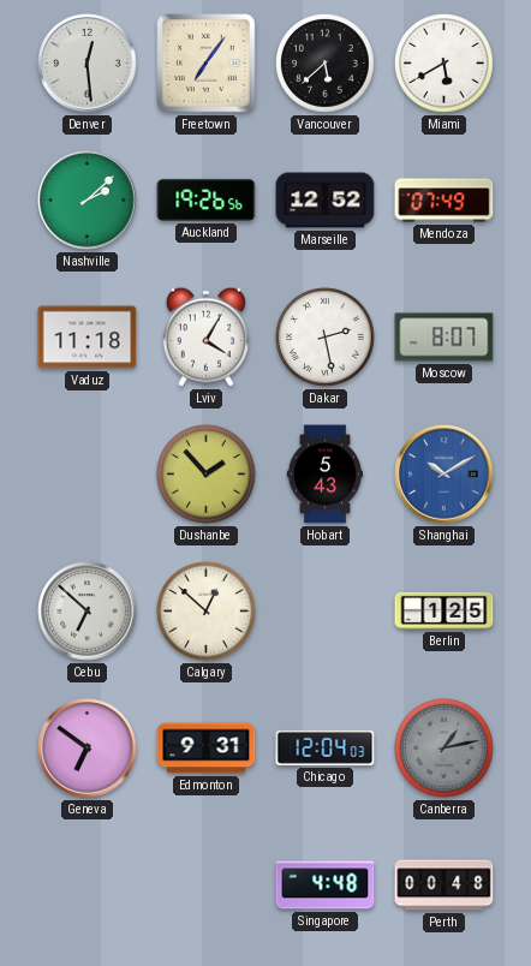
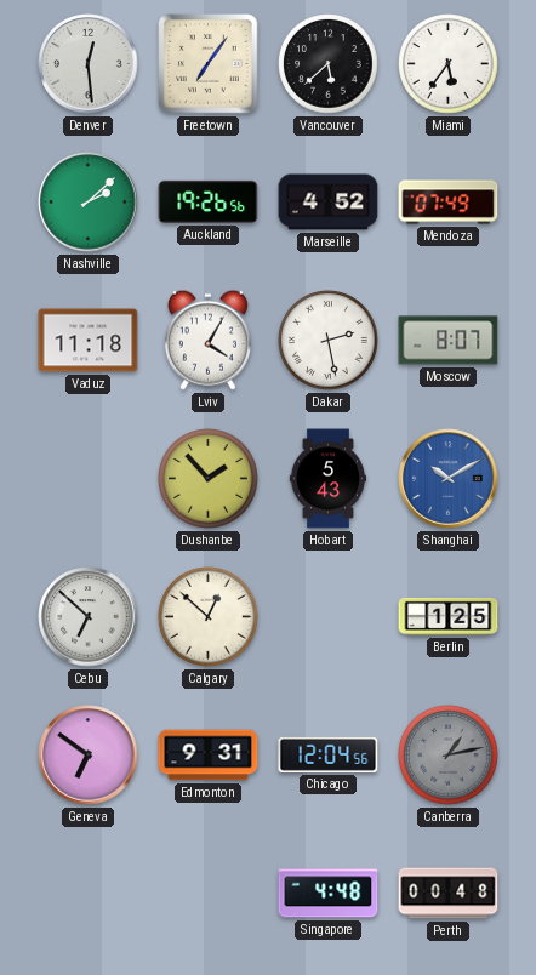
Miami: 5:40 -> 5:36 (449, 64)
Marseille: 12:52 -> 4:52 (329, 203)
Chicago: 12:04:03 -> 12:04:56 (329, 754)
